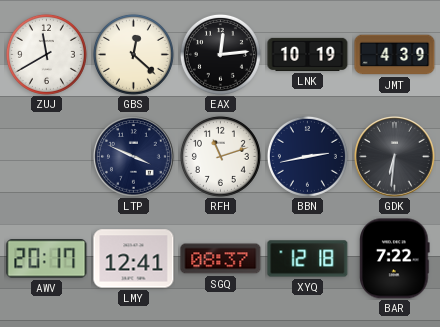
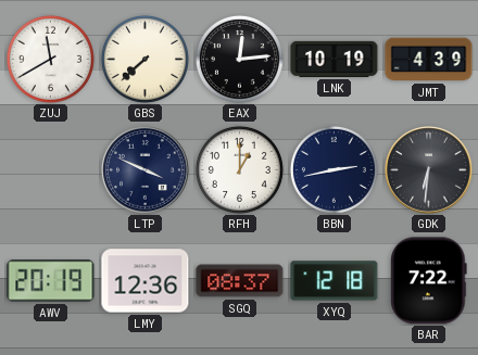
GBS: 12:22 -> 7:38 (144, 59)
RFH: 11:12 -> 1:00 (239, 169)
AWV: 20:17 -> 20:19 (51, 281)
LMY: 12:41 -> 12:36 (146, 281)
